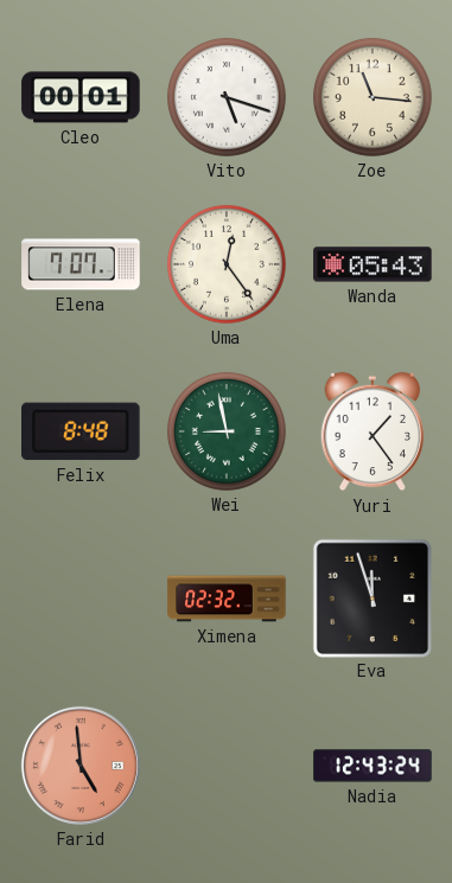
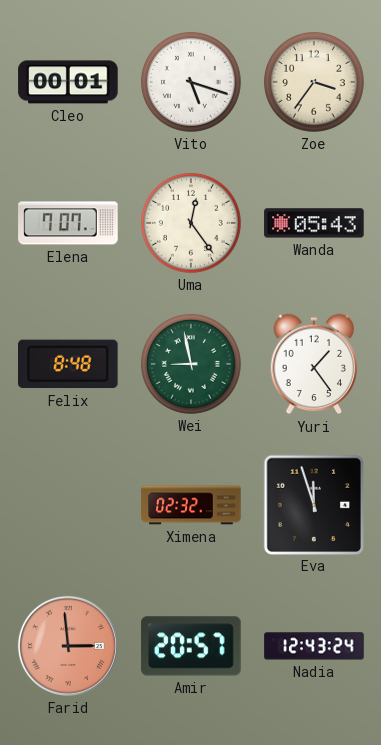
Zoe: 11:16 -> 3:36 (314, 82)
Farid: 4:59 -> 2:59 (68, 646)
Amir: none -> 20:57 (191, 646)
